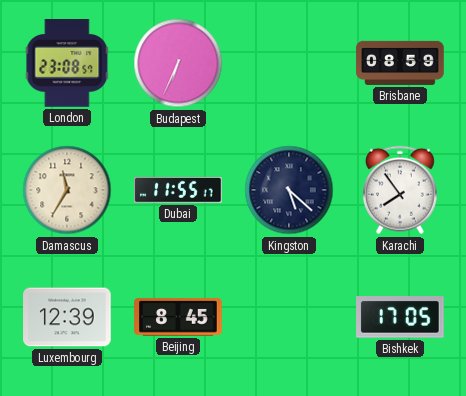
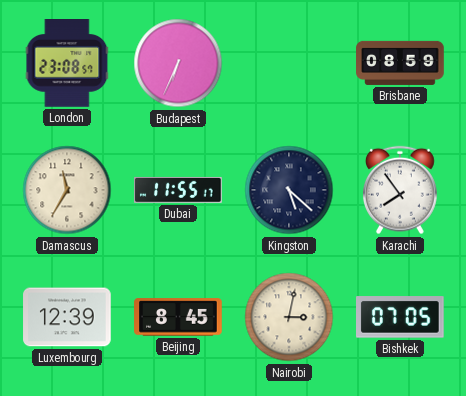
Nairobi: none -> 3:02 (289, 317)
Bishkek: 17:05 -> 07:05 (401, 317)
